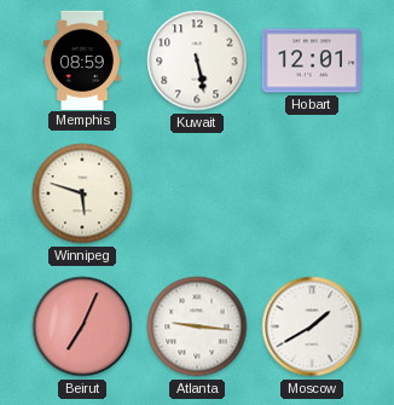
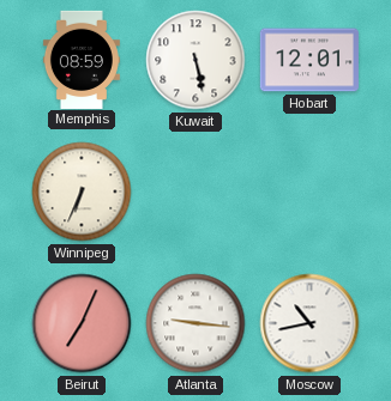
Winnipeg: 5:48 -> 6:34 (82, 192)
Moscow: 1:40 -> 10:43 (309, 323)
